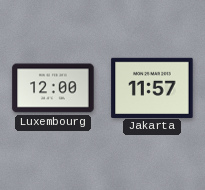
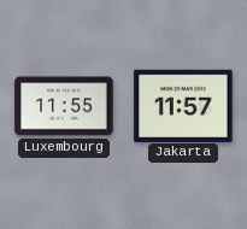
Luxembourg: 12:00 -> 11:55 (64, 106)
